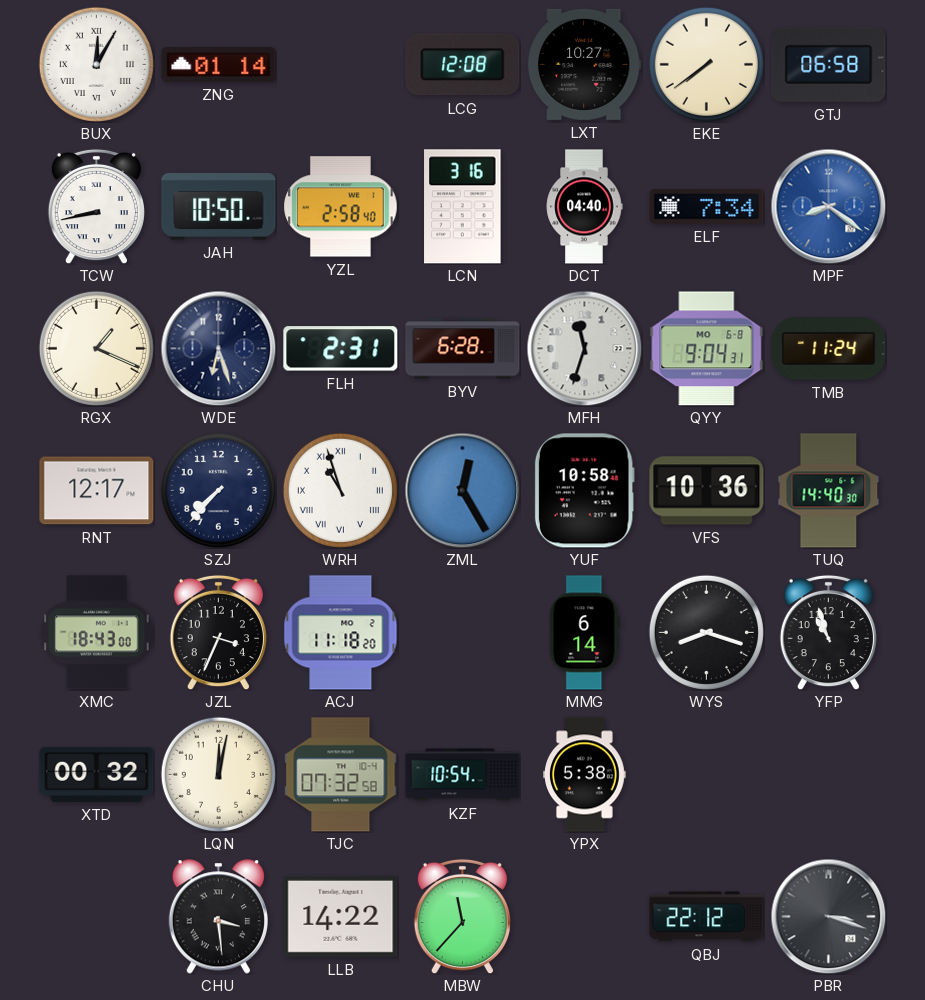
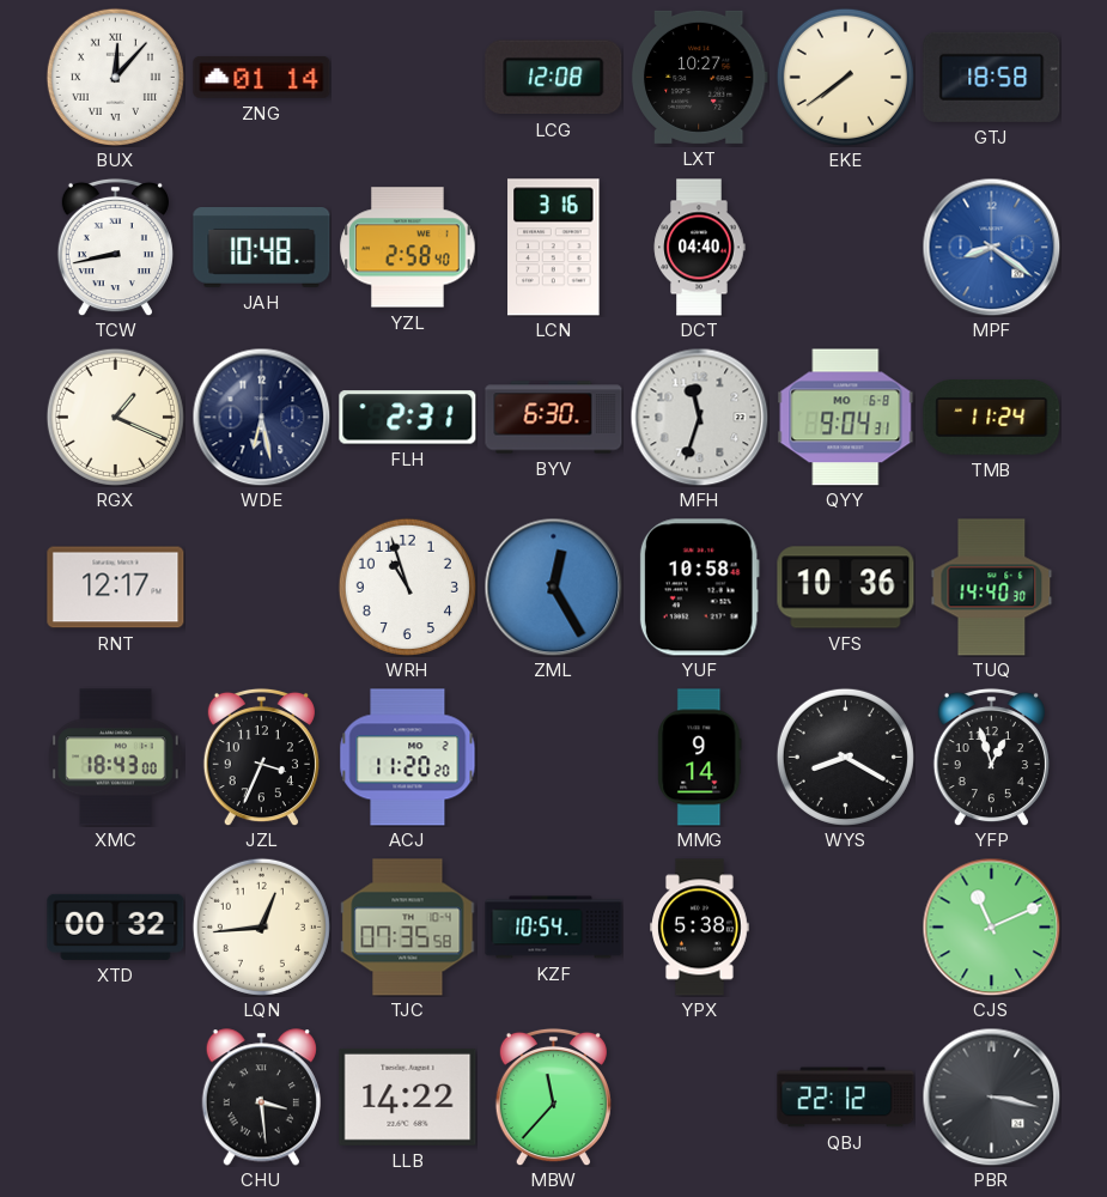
BUX: 12:05 -> 12:07 (115, 77)
GTJ: 06:58 -> 18:58 (992, 77)
JAH: 10:50 -> 10:48 (262, 248)
ELF: 7:34 -> none (707, 207)
WDE: 6:27 -> 6:28 (261, 417)
BYV: 6:28 -> 6:30 (554, 418)
SZJ: 7:37 -> none (218, 490)
WRH numerals: Roman -> Arabic (407, 587)
ACJ: 11:18 -> 11:20 (408, 758)
MMG: 6:14 -> 9:14 (700, 758)
WYS: 8:18 -> 8:20 (845, 757)
YFP: 10:57 -> 12:57 (991, 757)
LQN: 12:02 -> 12:44 (261, 926)
TJC: 07:32 -> 07:35 (408, 928)
CJS: none -> 11:11 (991, 926)
PBR: 3:18 -> 3:17 (991, 1096)
